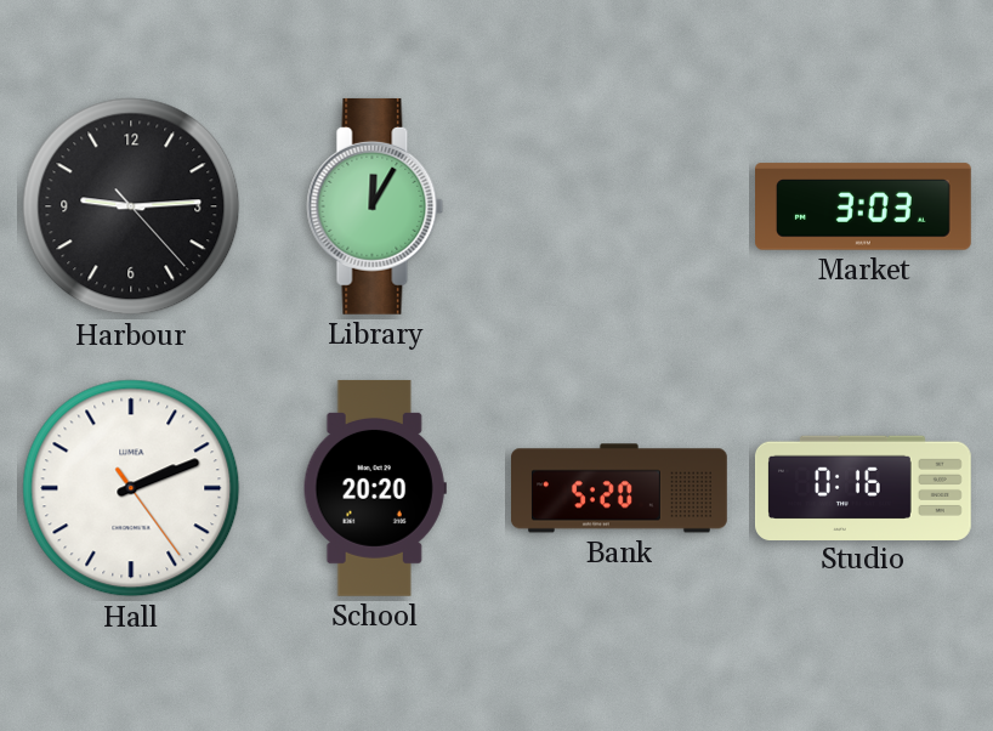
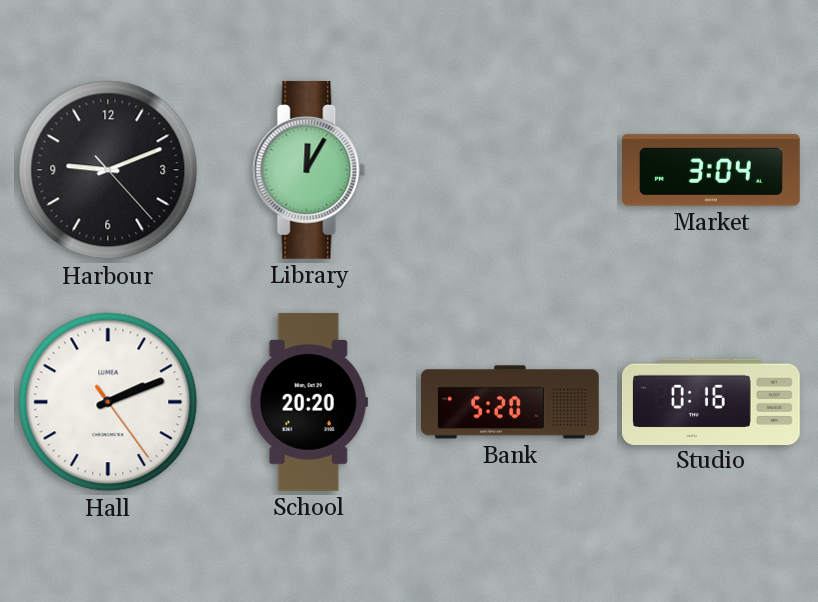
Harbour: 9:14 -> 9:11 (108, 170)
Market: 3:03 -> 3:04 (712, 170)
